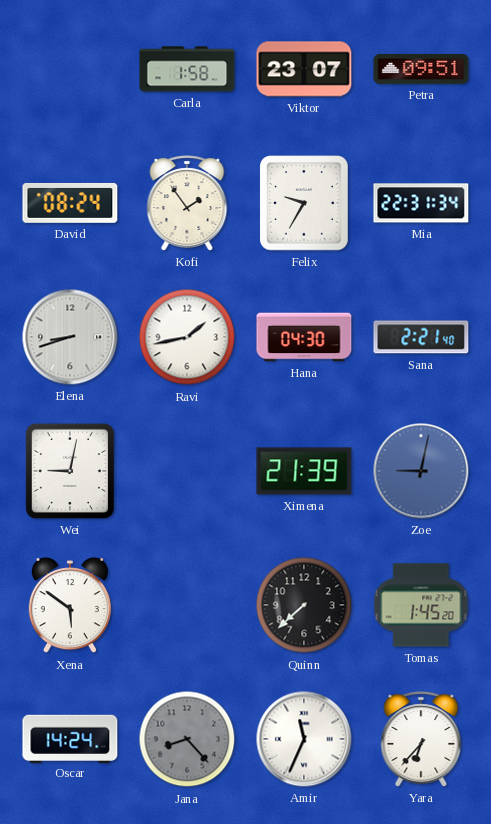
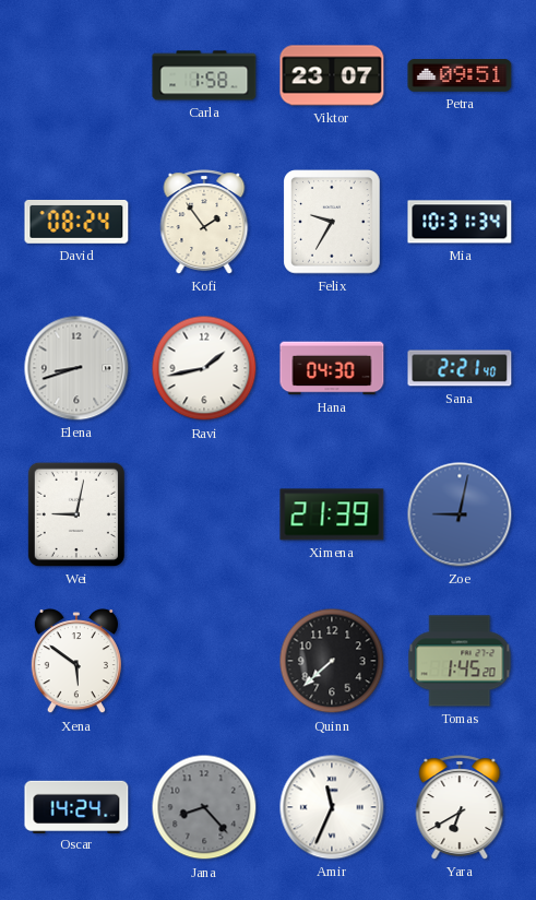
Mia: 22:31 -> 10:31 (460, 222)
Yara: 6:37 -> 6:40 (460, 807)
